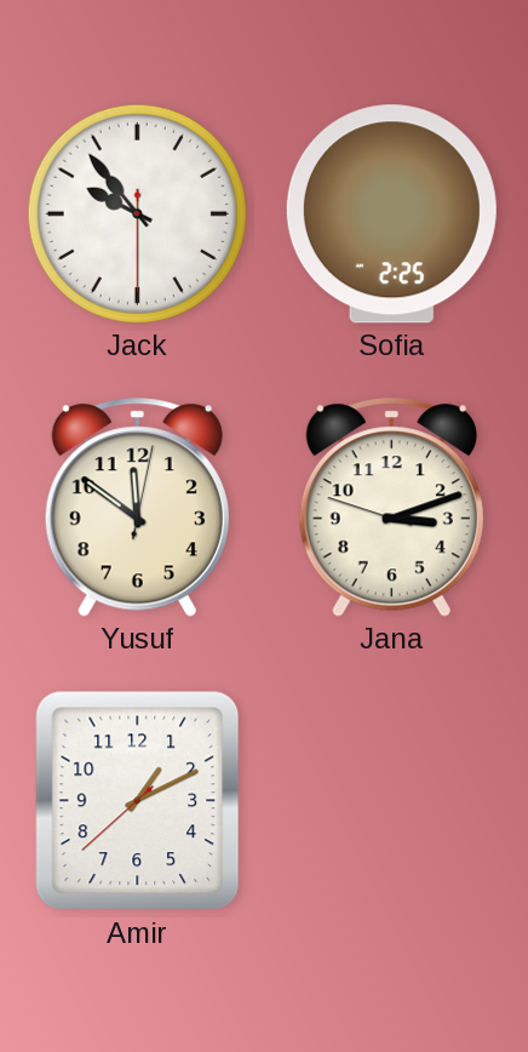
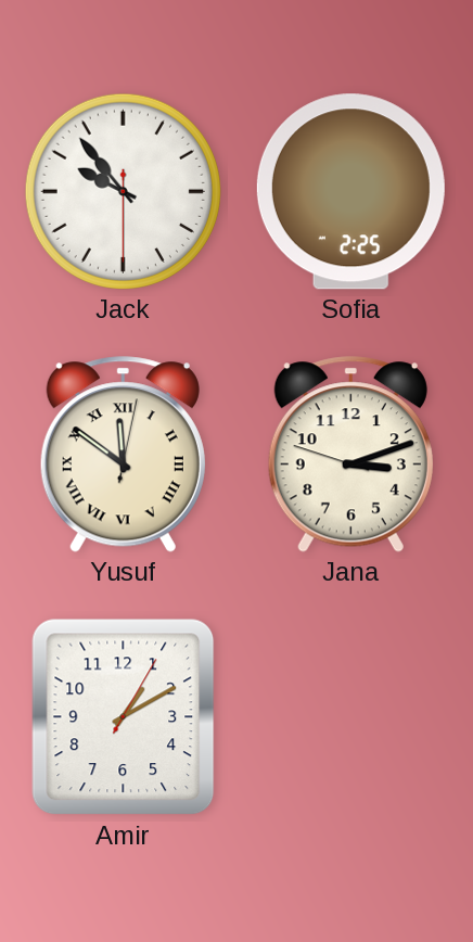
Yusuf numerals: Arabic -> Roman (123, 455)
Amir: 1:10:38 -> 1:10:05 (124, 717)
